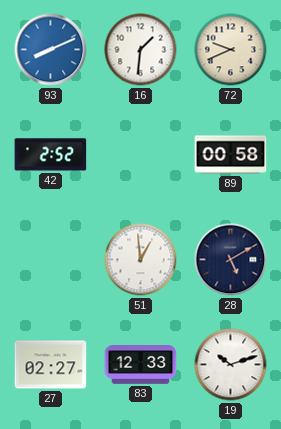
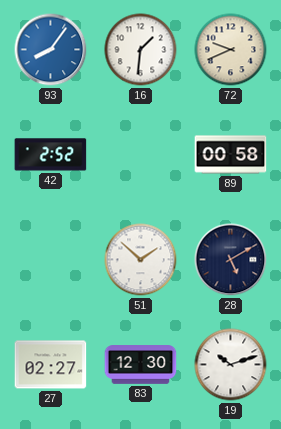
93: 8:11 -> 8:06 (51, 50)
51: 12:59 -> 1:52 (141, 260)
83: 12:33 -> 12:30 (141, 365)
